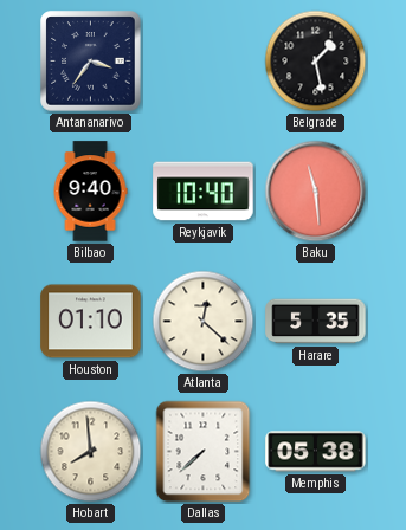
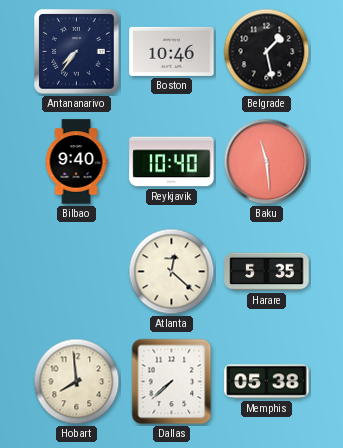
Antananarivo: 3:36 -> 7:36 (77, 52)
Boston: none -> 10:46 (172, 51)
Houston: 01:10 -> none (91, 322)
